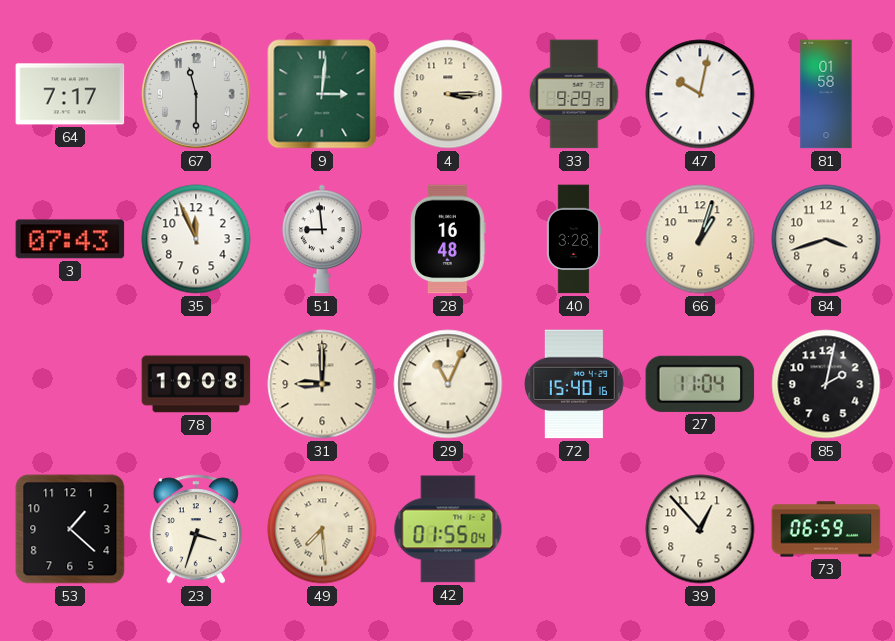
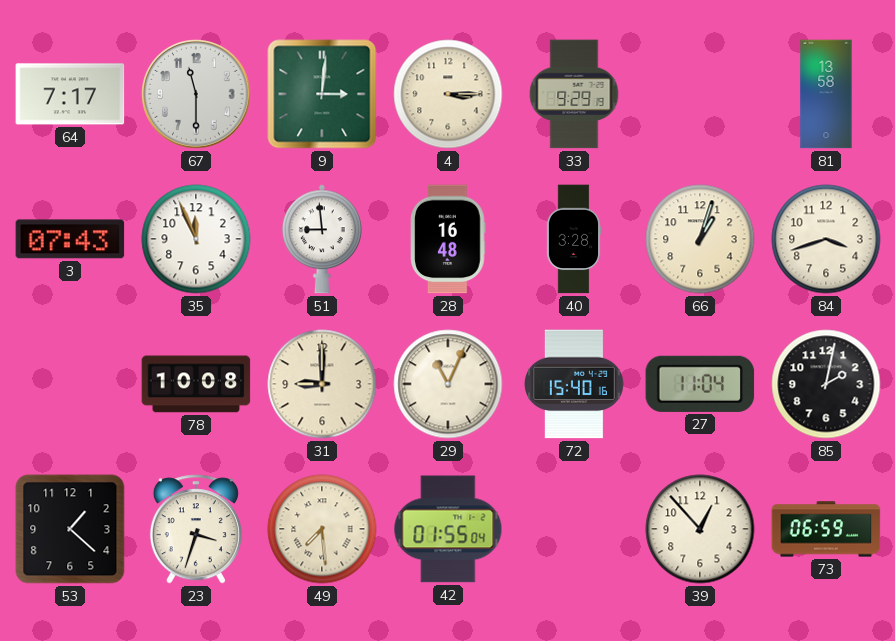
47: 10:02 -> none (700, 94)
81: 01:58 -> 13:58 (826, 94)
